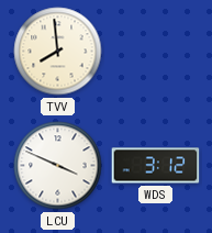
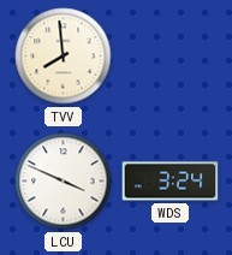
WDS: 3:12 -> 3:24 (171, 182)
